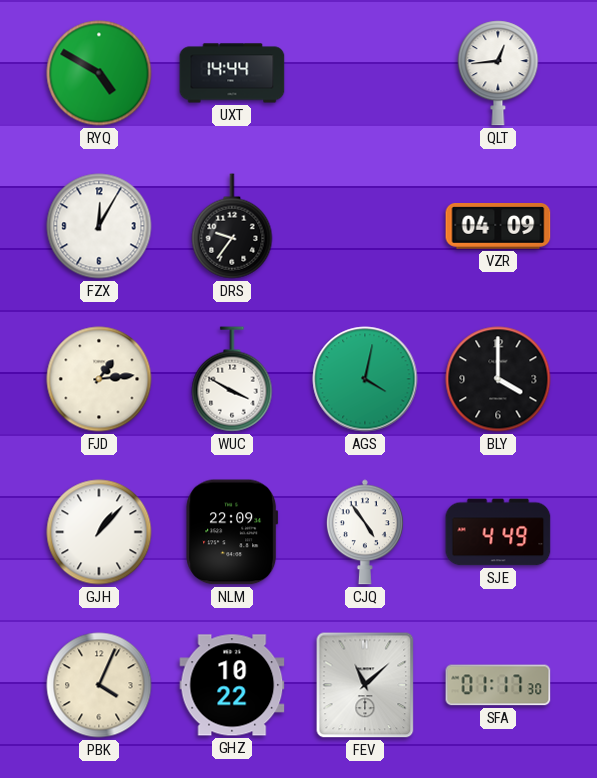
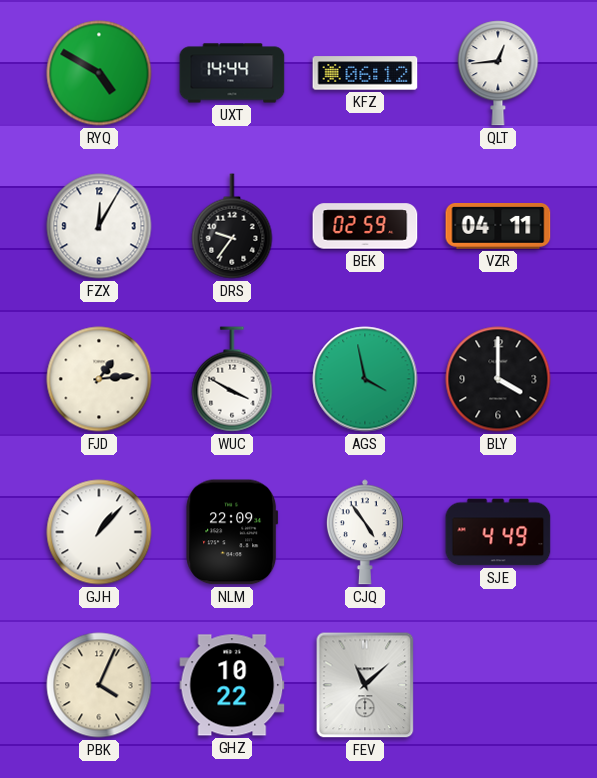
KFZ: none -> 06:12 (365, 73)
BEK: none -> 02:59 (365, 226)
VZR: 04:09 -> 04:11 (498, 226)
AGS: 4:02 -> 3:58 (365, 379)
SFA: 01:17 -> none (498, 685)
